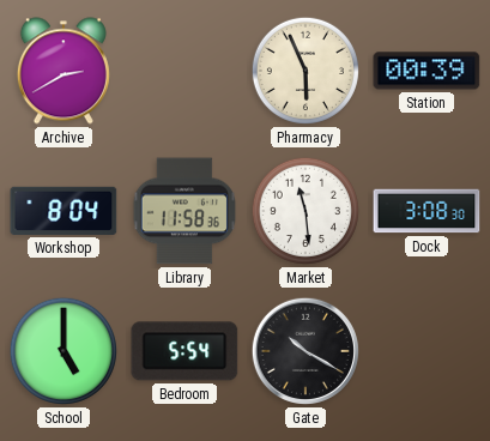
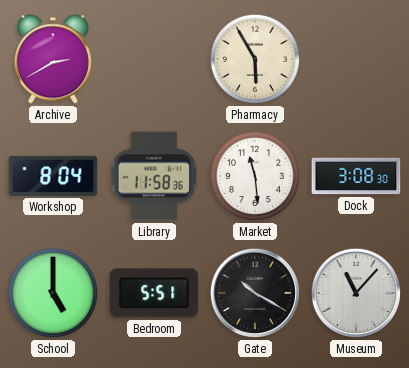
Pharmacy: 5:56 -> 5:55 (255, 59)
Station: 00:39 -> none (427, 71)
Bedroom: 5:54 -> 5:51 (154, 293)
Museum: none -> 11:07 (356, 293)
